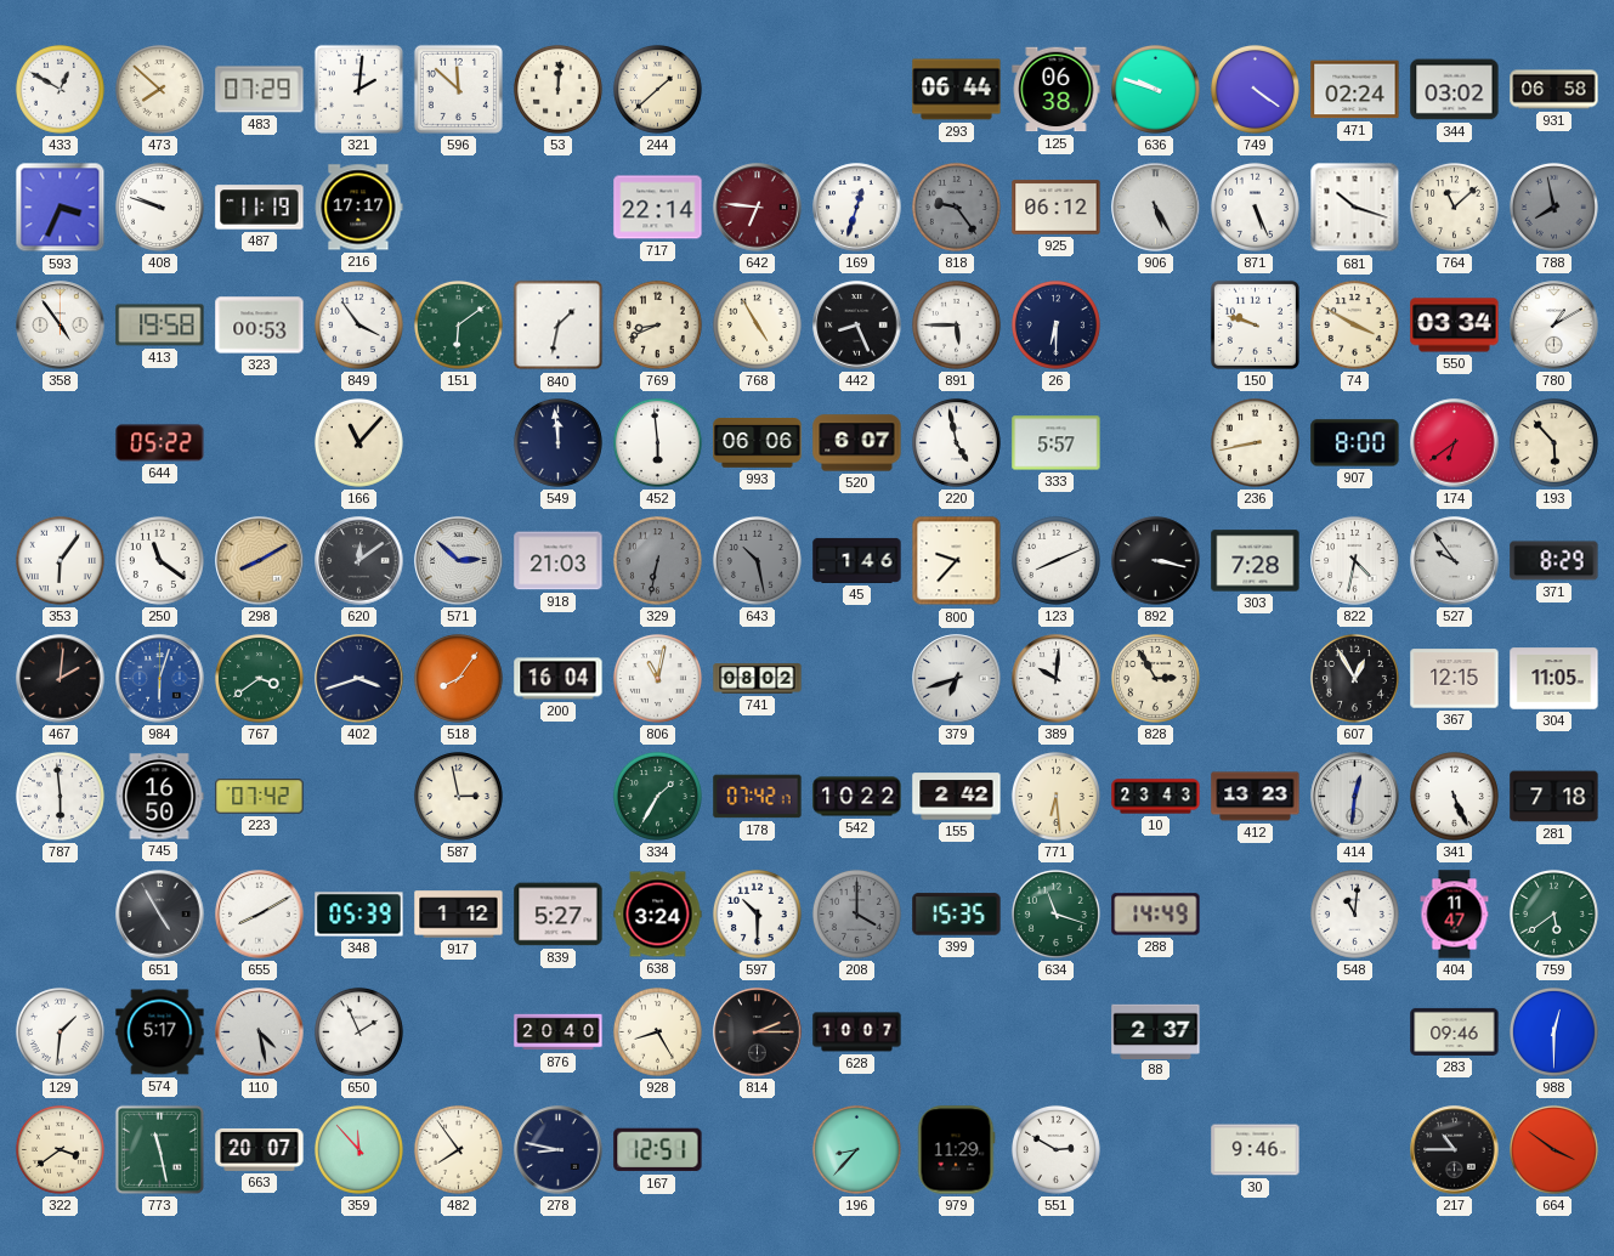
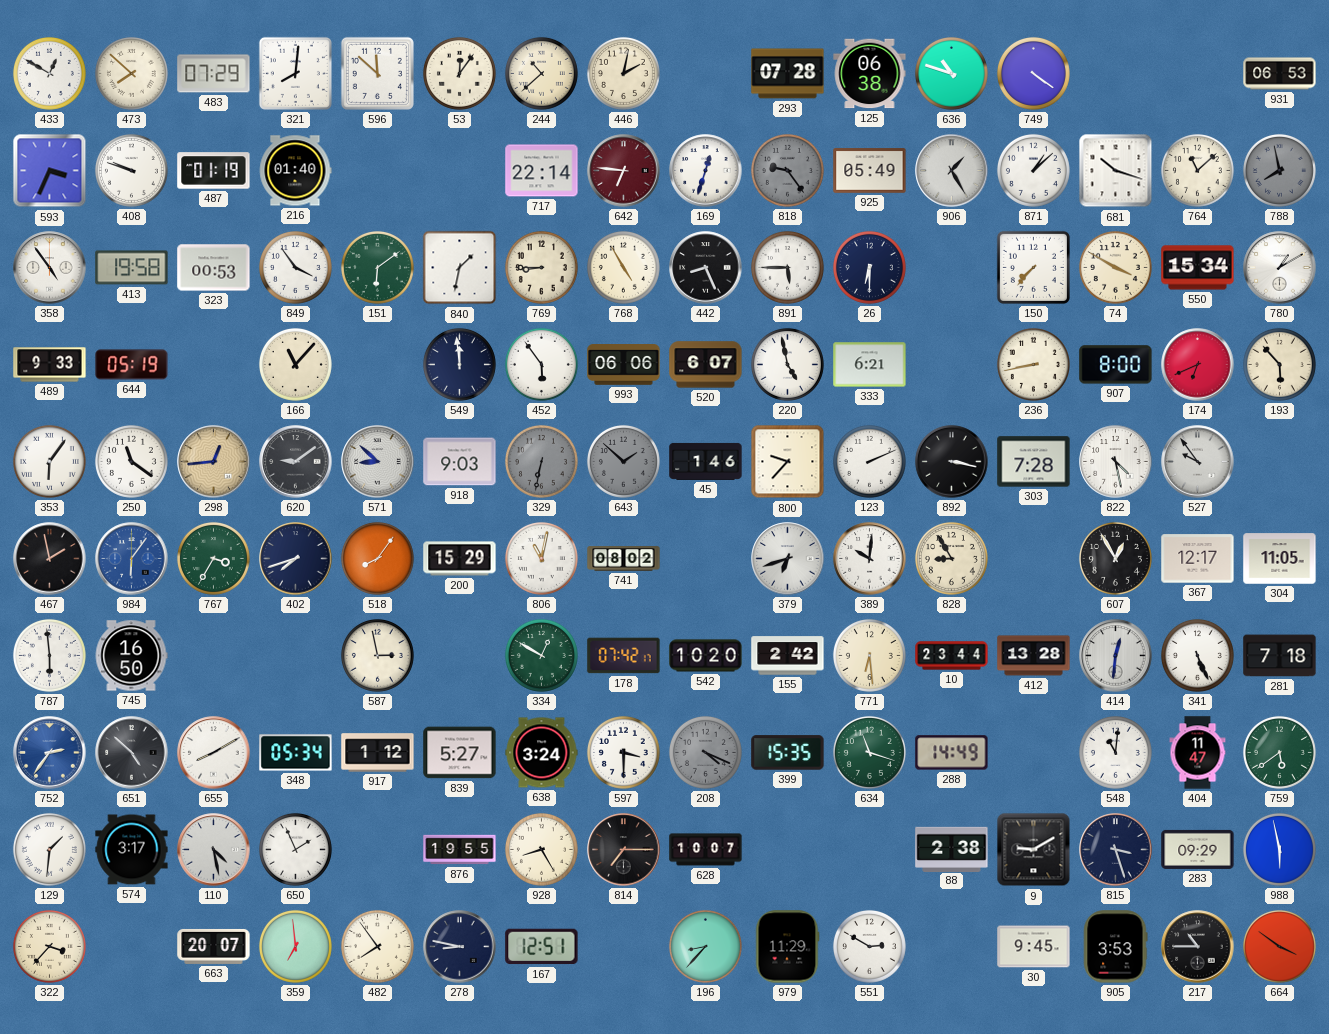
321: 2:01 -> 8:01 (295, 73)
53: 12:01 -> 12:06 (459, 73)
244: 1:38 -> 10:38 (541, 73)
446: none -> 2:02 (623, 73)
293: 06:44 -> 07:28 (788, 74)
636: 9:48 -> 10:48 (951, 73)
471: 02:24 -> none (1355, 90)
344: 03:02 -> none (1455, 90)
931: 06:58 -> 06:53 (1280, 74)
487: 11:19 -> 01:19 (214, 171)
216: 17:17 -> 01:40 (295, 171)
925: 06:12 -> 05:49 (870, 171)
906: 5:25 -> 1:25 (952, 171)
871: 5:26 -> 1:08 (1033, 170)
769: 8:41 -> 8:45 (541, 267)
150: 9:48 -> 7:37 (1033, 267)
550: 03:34 -> 15:34 (1198, 268)
489: none -> 9:33 (50, 365)
644: 05:22 -> 05:19 (132, 365)
452: 5:59 -> 5:54 (541, 364)
333: 5:57 -> 6:21 (870, 365)
174: 6:39 -> 6:41 (1198, 365)
298: 8:10 -> 12:44 (214, 462)
620: 12:09 -> 9:09 (296, 462)
571: 2:52 -> 8:52 (378, 462)
918: 21:03 -> 9:03 (460, 462)
643: 10:28 -> 1:52 (623, 461)
123: 8:11 -> 2:11 (869, 461)
822: 4:32 -> 4:28 (1116, 462)
371: 8:29 -> none (1554, 561)
467: 2:01 -> 1:58 (50, 559)
984: 6:03 -> 6:06 (132, 559)
767: 3:39 -> 3:35 (213, 558)
402: 3:42 -> 7:42 (296, 559)
200: 16:04 -> 15:29 (460, 559)
828: 2:55 -> 8:55 (951, 558)
367: 12:15 -> 12:17 (1198, 559)
223: 07:42 -> none (260, 797)
334: 1:35 -> 12:50 (541, 655)
542: 10:22 -> 10:20 (706, 656)
10: 23:43 -> 23:44 (952, 656)
412: 13:23 -> 13:28 (1034, 656)
752: none -> 2:36 (50, 753)
651: 4:55 -> 4:52 (132, 753)
348: 05:39 -> 05:34 (296, 753)
597: 10:30 -> 3:30 (623, 752)
208: 4:00 -> 4:19 (705, 752)
574: 5:17 -> 3:17 (132, 850)
876: 20:40 -> 19:55 (460, 850)
814: 2:15 -> 7:15 (624, 850)
88: 2:37 -> 2:38 (952, 849)
9: none -> 9:10 (1034, 850)
815: none -> 3:27 (1116, 850)
283: 09:46 -> 09:29 (1198, 849)
988: 12:30 -> 5:58 (1279, 849)
322: 3:39 -> 3:37 (49, 946)
773: 11:28 -> none (159, 1149)
359: 11:53 -> 6:59 (295, 946)
30: 9:46 -> 9:45 (1034, 947)
905: none -> 3:53 (1116, 947)
